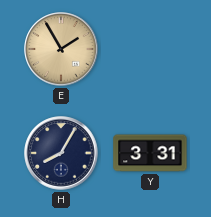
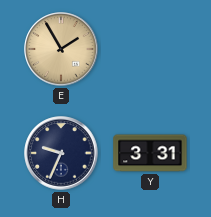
H: 8:05 -> 9:34 (61, 153)
